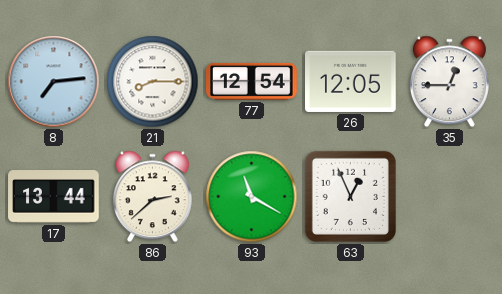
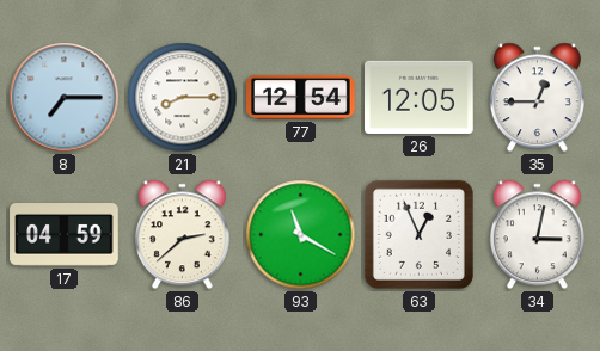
8: 7:14 -> 7:15 (65, 98)
17: 13:44 -> 04:59 (65, 235)
34: none -> 3:02 (537, 235)
